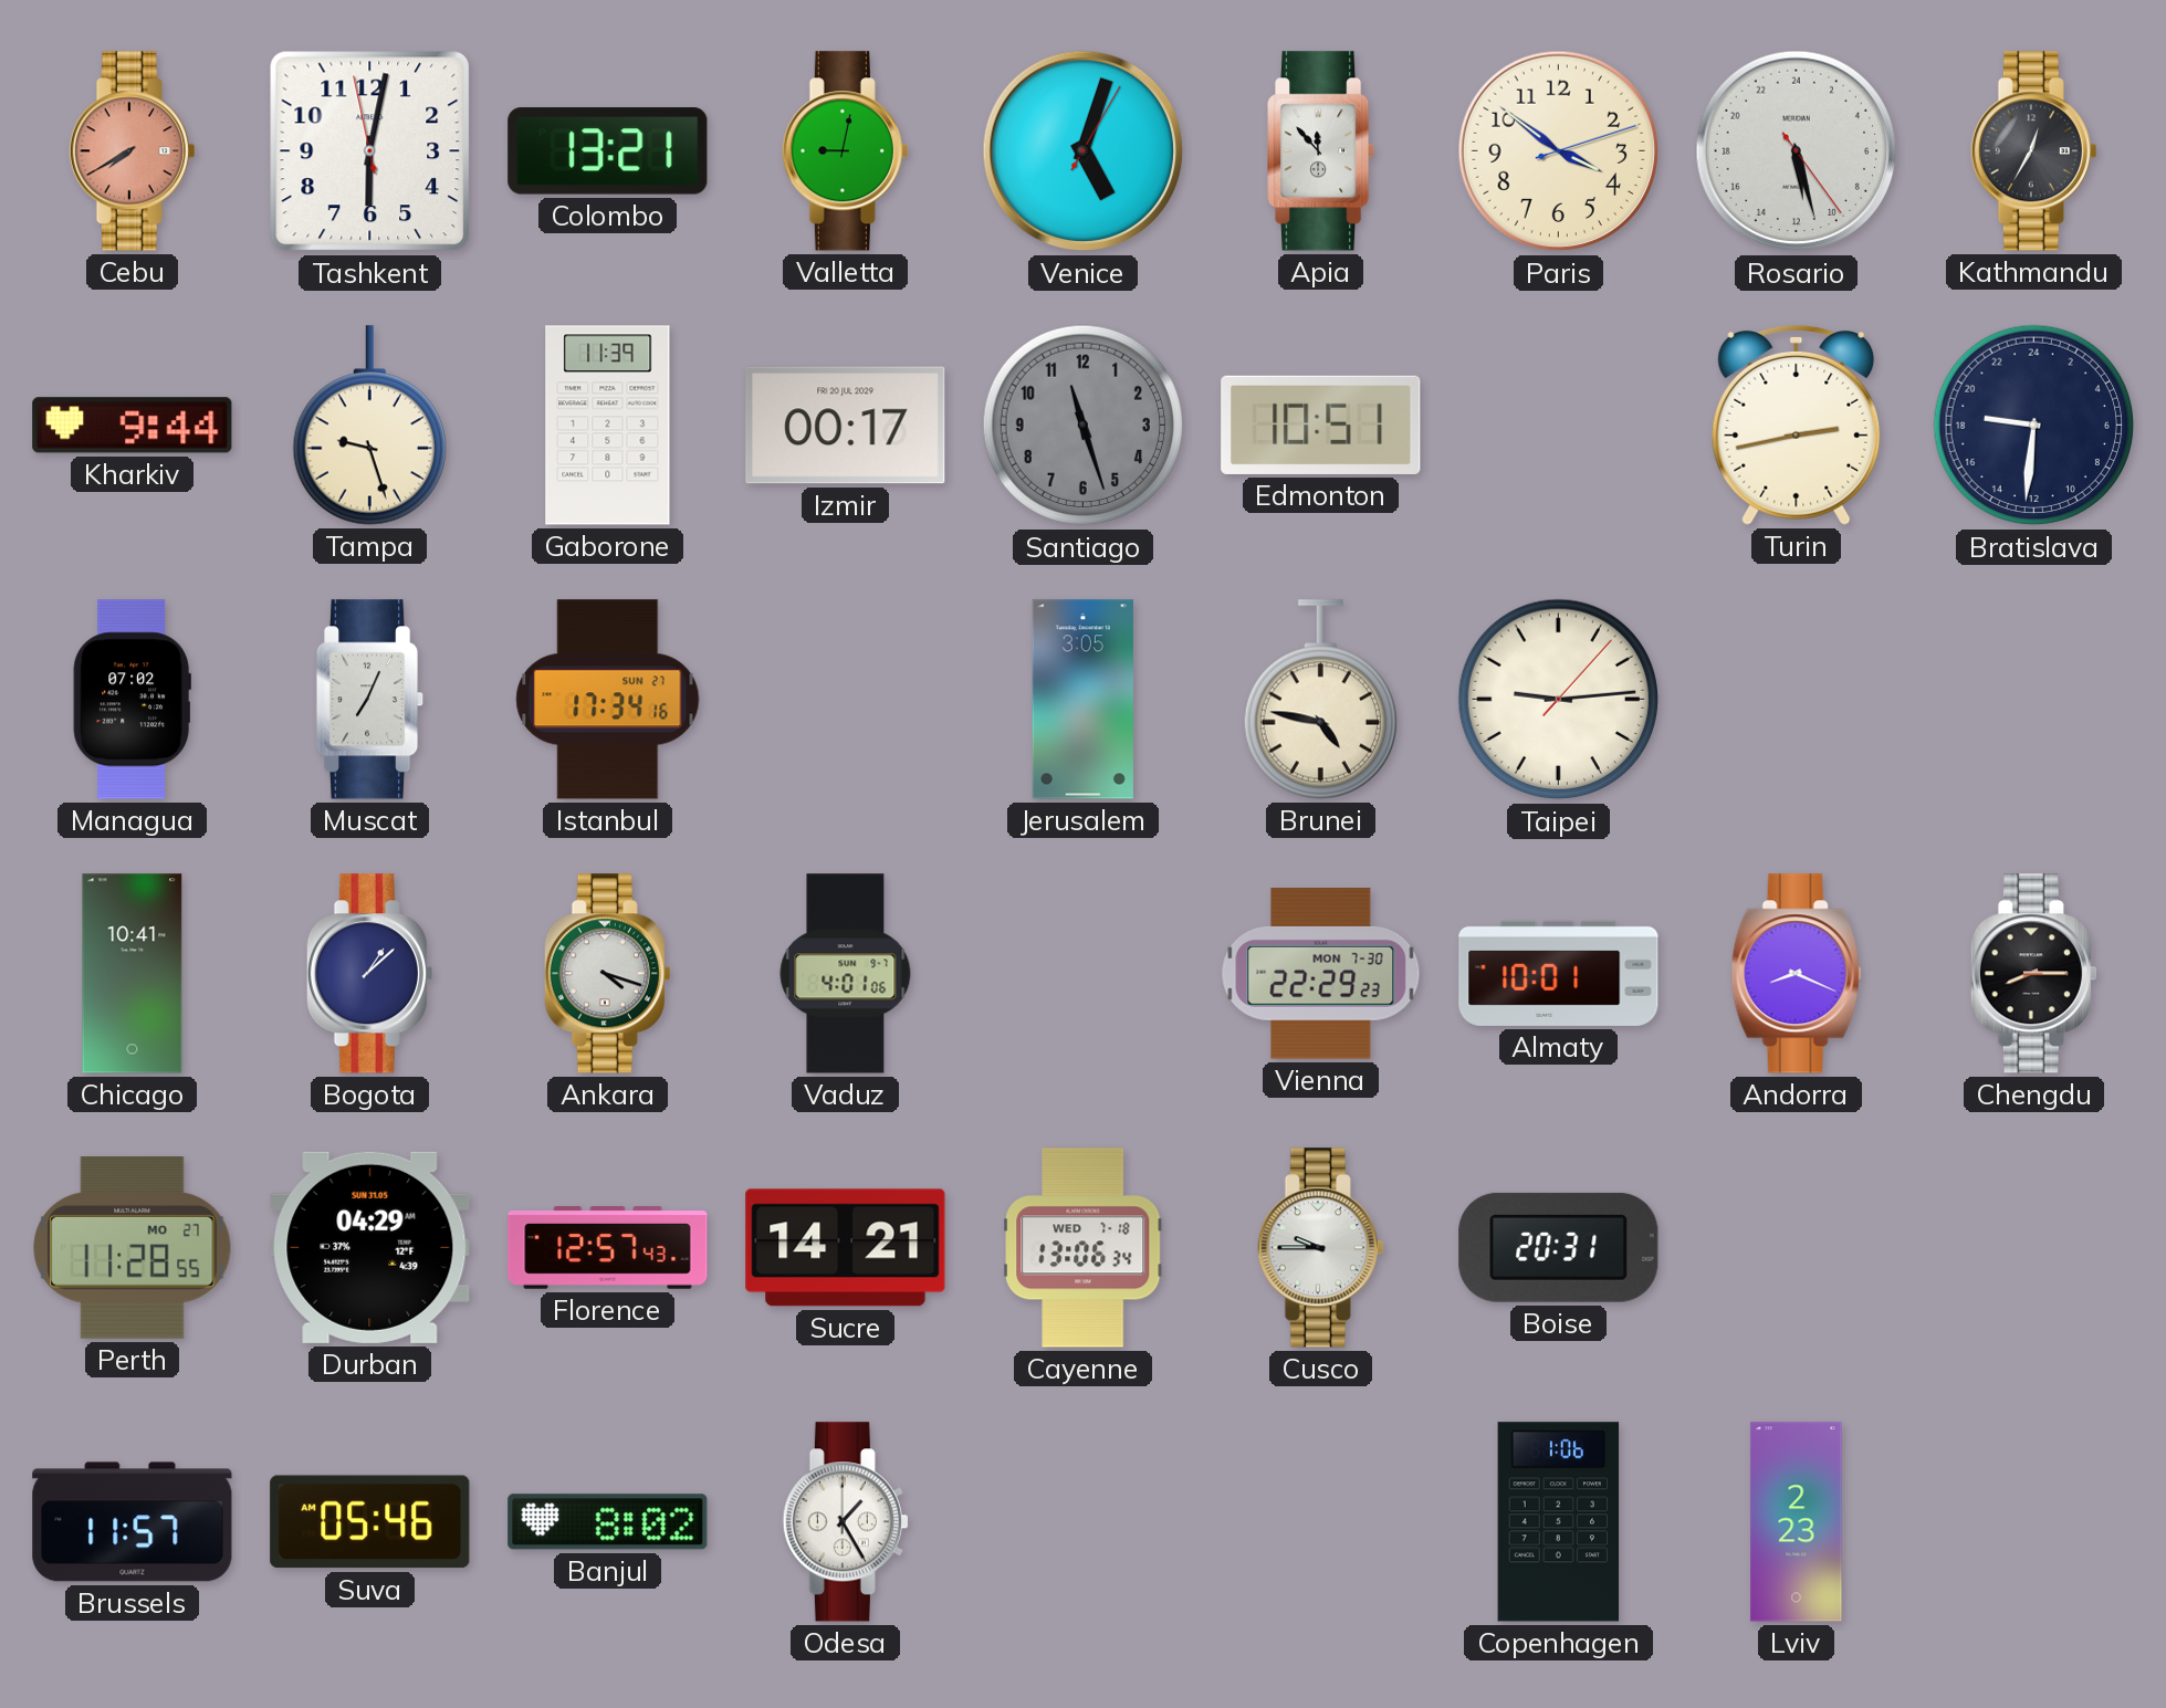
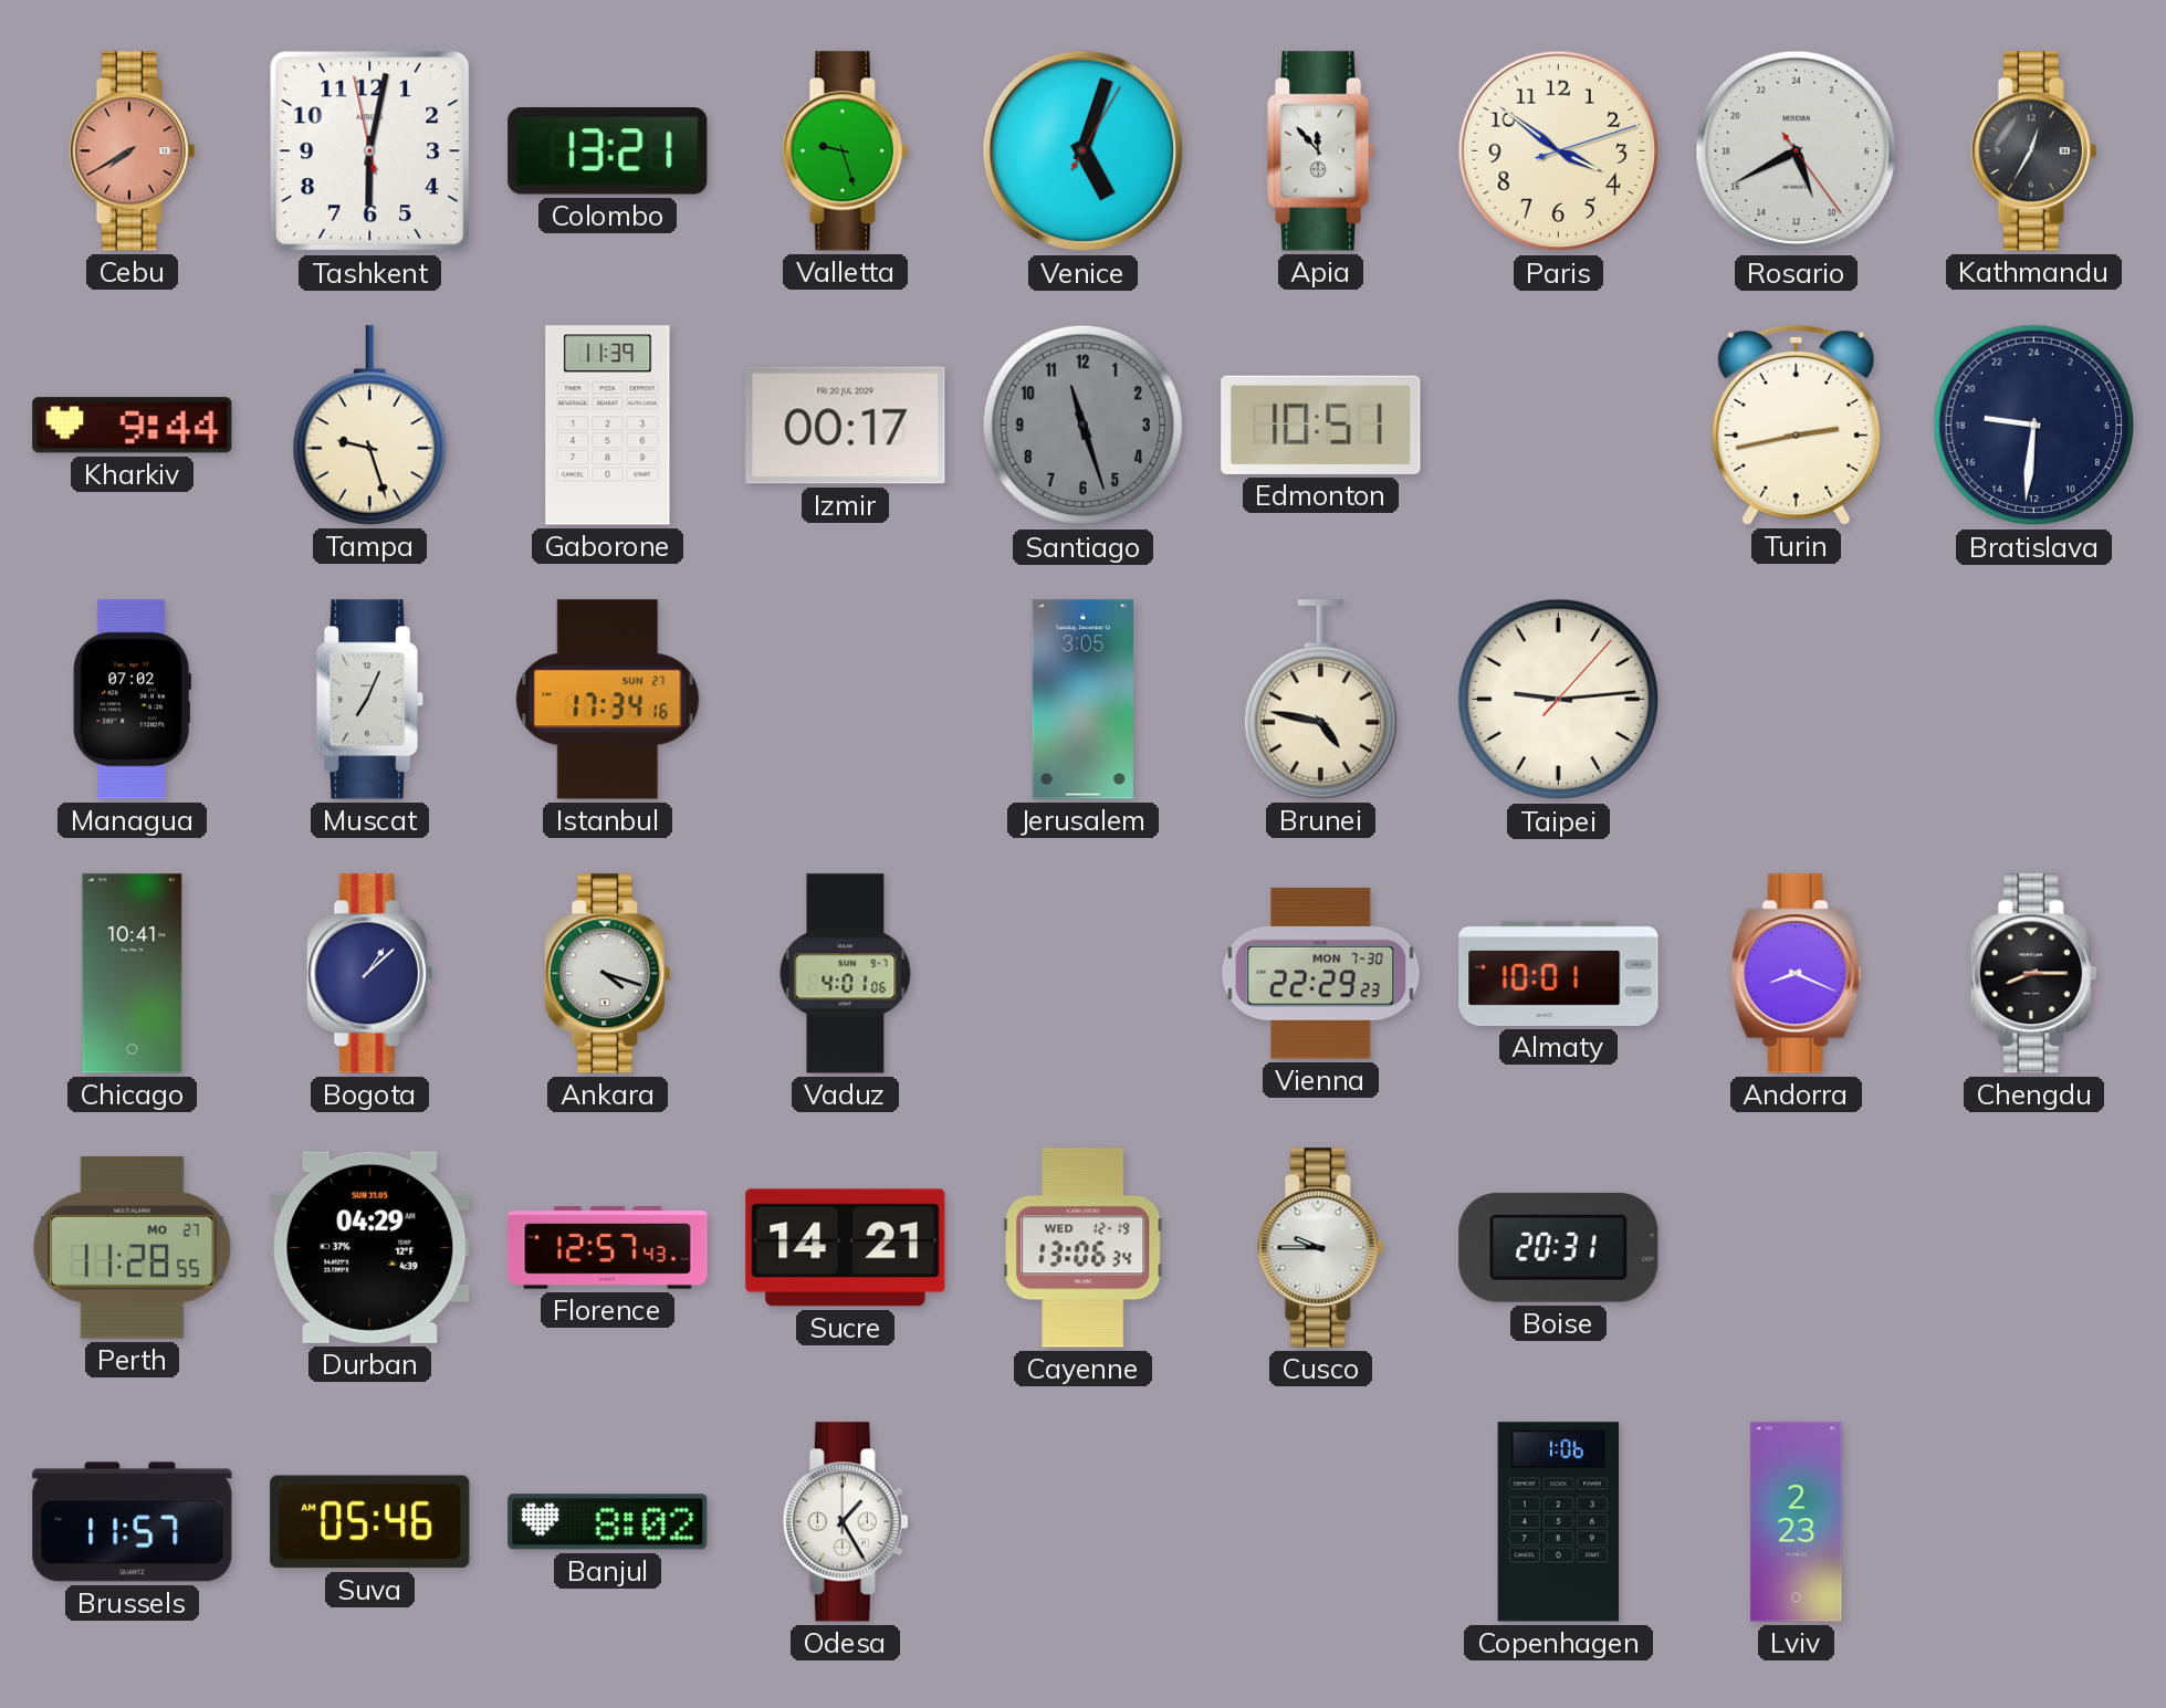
Valletta: 9:02 -> 9:27 (845, 151)
Rosario: 11:27 -> 10:40 (1797, 151)
Cayenne date: WED 7-18 -> WED 12-19 (1084, 1248)
